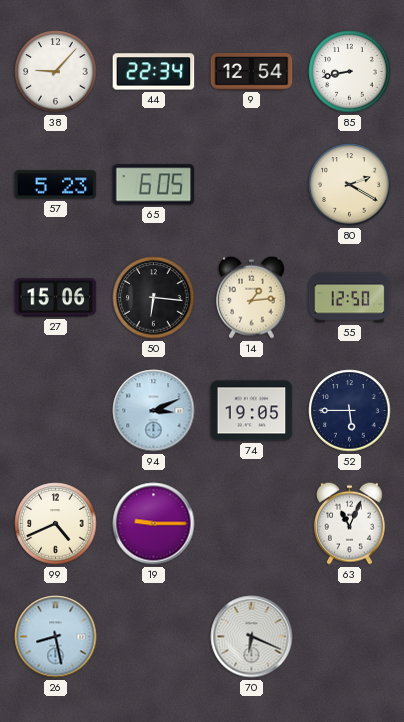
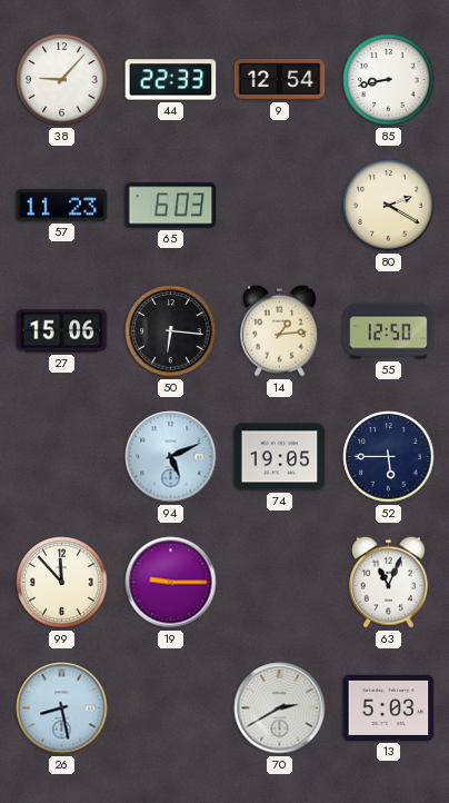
44: 22:34 -> 22:33 (171, 80)
57: 5:23 -> 11:23 (62, 206)
65: 6:05 -> 6:03 (171, 206)
94: 3:11 -> 5:11 (171, 457)
99: 4:41 -> 11:53 (62, 583)
70: 6:19 -> 2:40 (280, 708)
13: none -> 5:03 (389, 707)
